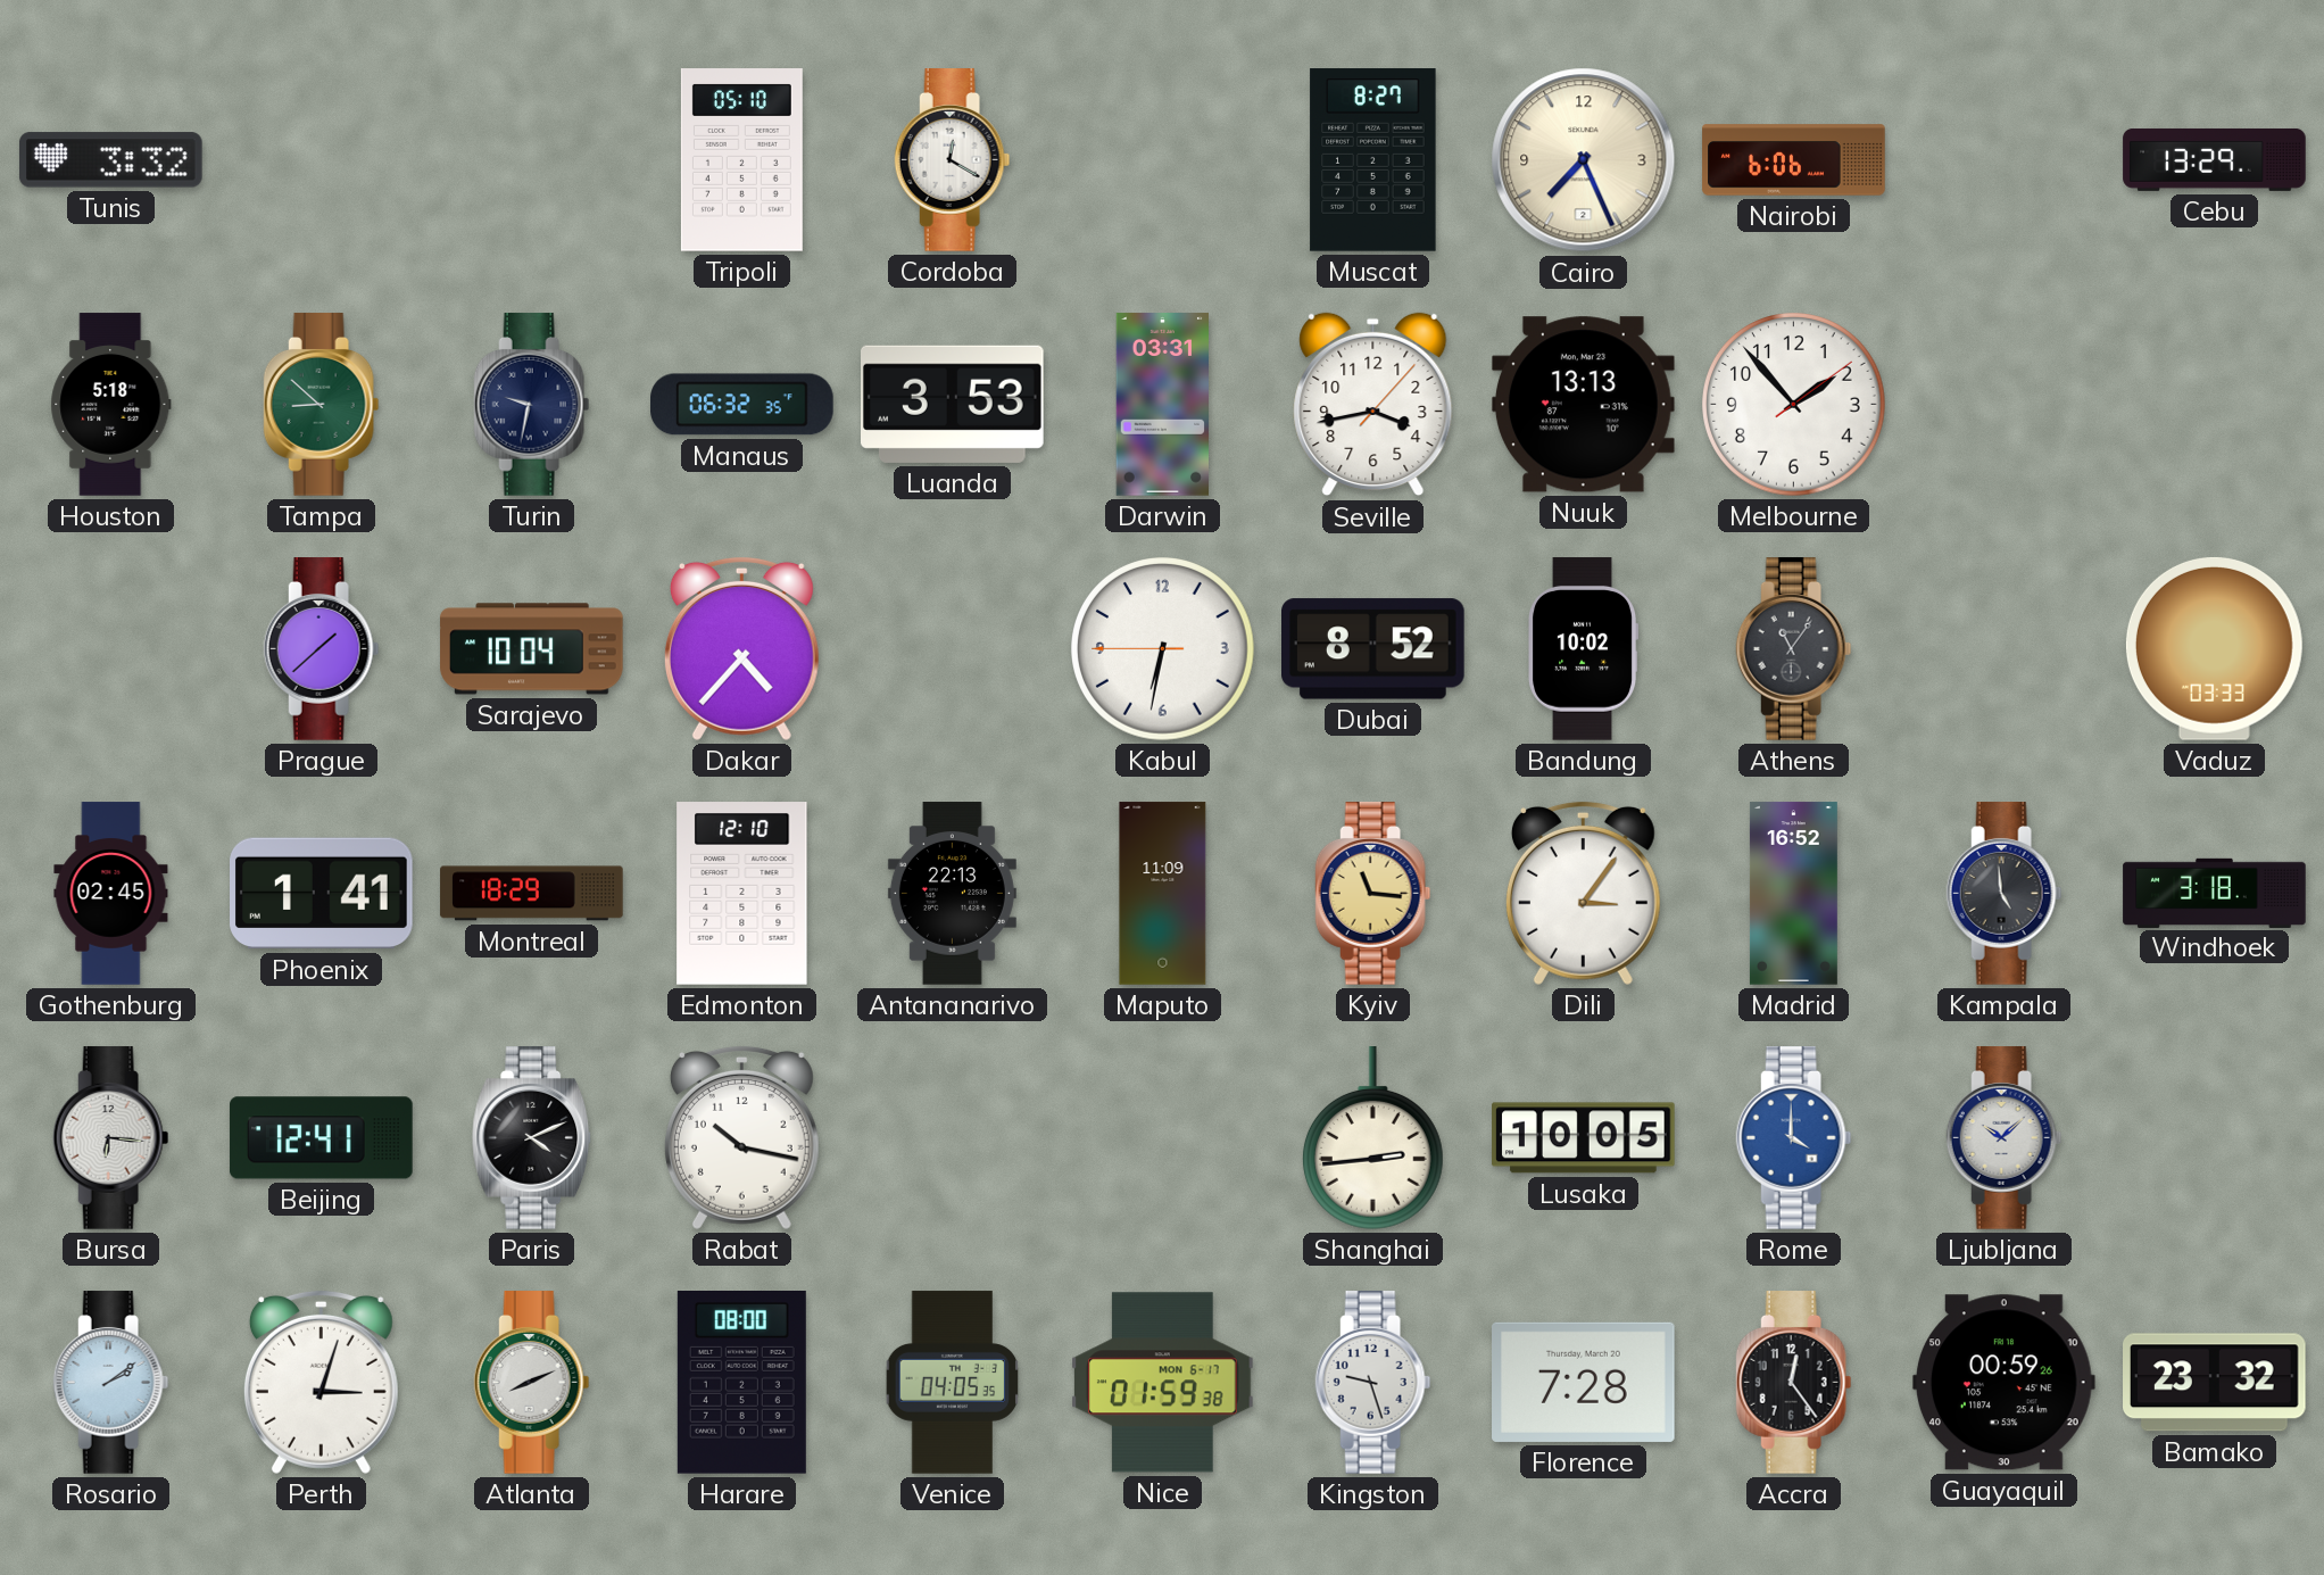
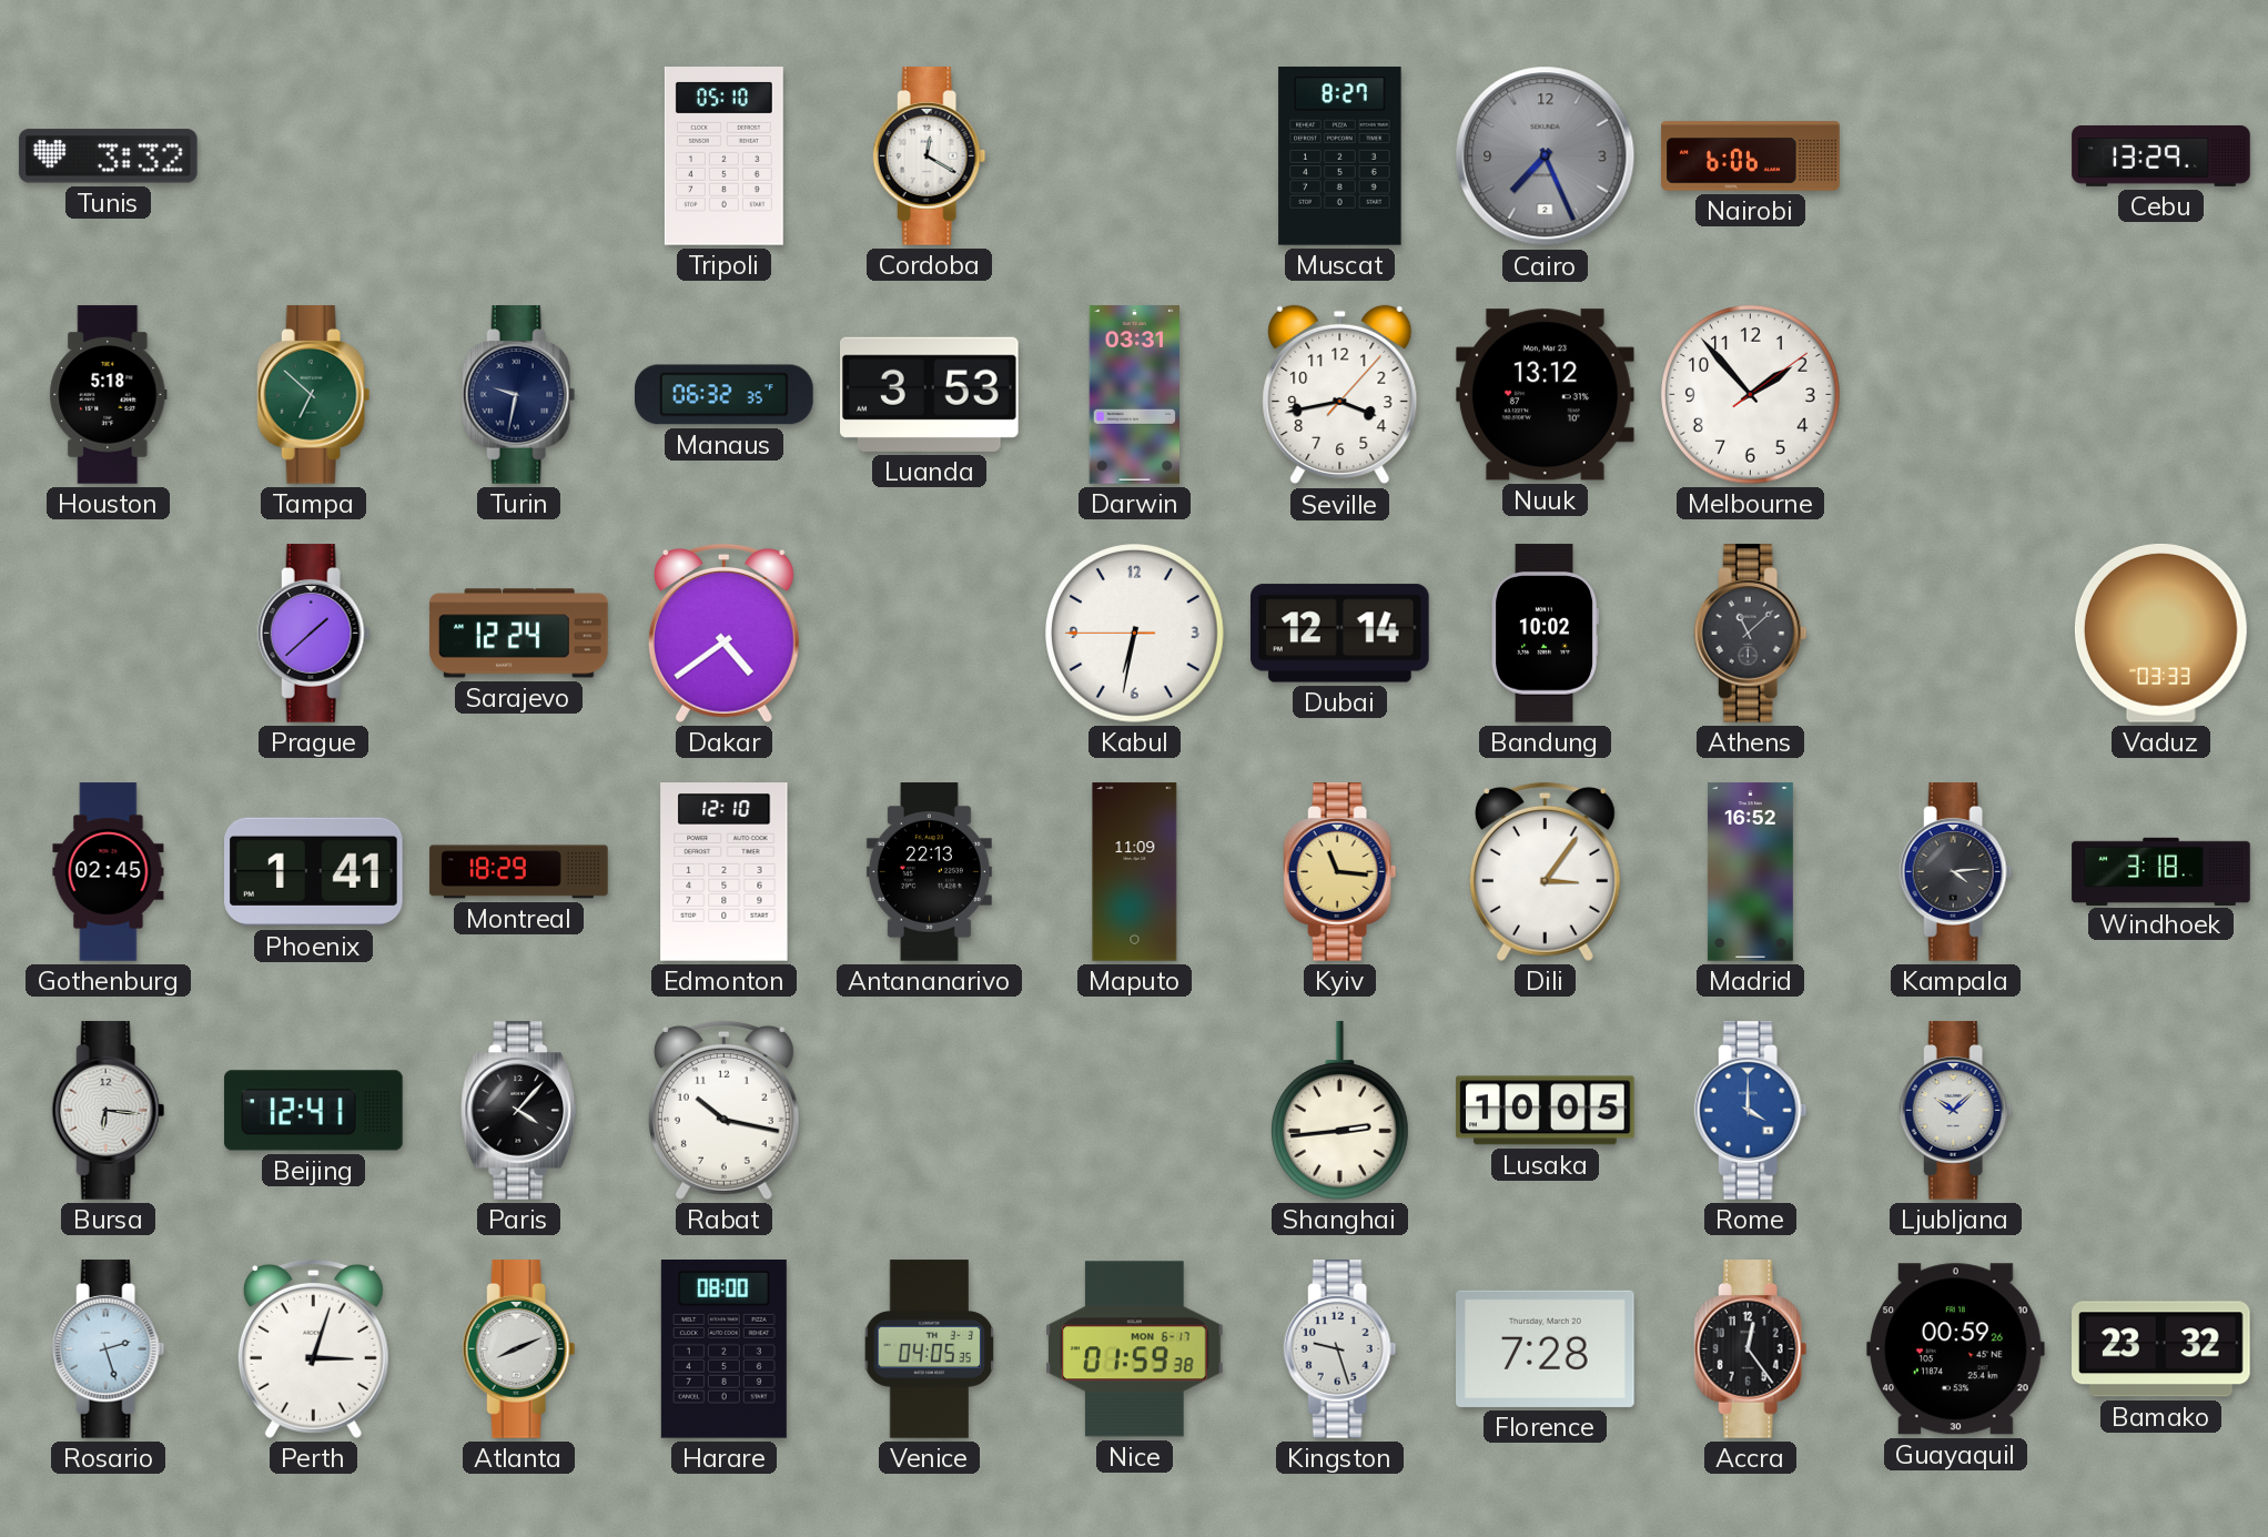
Cairo dial: cream -> grey (1546, 156)
Tampa: 8:52 -> 6:52 (314, 395)
Nuuk: 13:13 -> 13:12 (1546, 395)
Sarajevo: 10:04 -> 12:24 (519, 634)
Dakar: 4:37 -> 4:39 (723, 633)
Dubai: 8:52 -> 12:14 (1340, 634)
Athens: 11:06 -> 11:08 (1751, 634)
Kampala: 4:59 -> 4:14 (1956, 872)
Paris: 4:11 -> 4:07 (519, 1111)
Rosario: 2:09 -> 2:27 (109, 1349)
